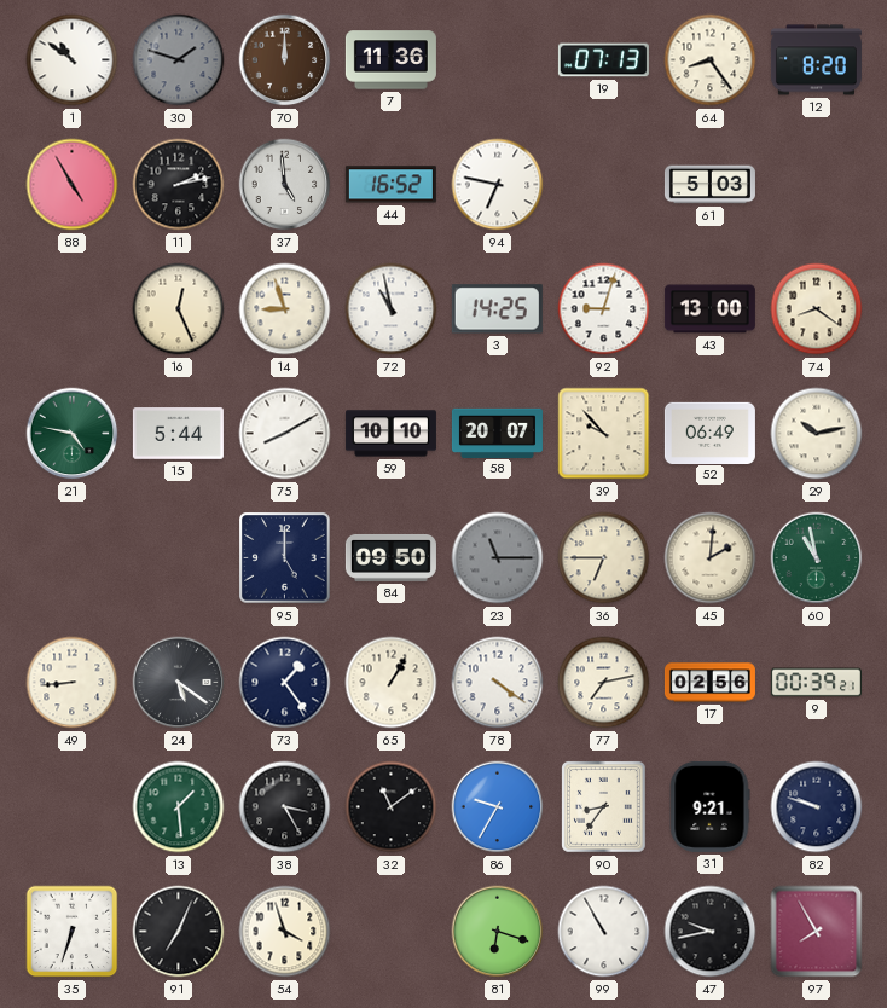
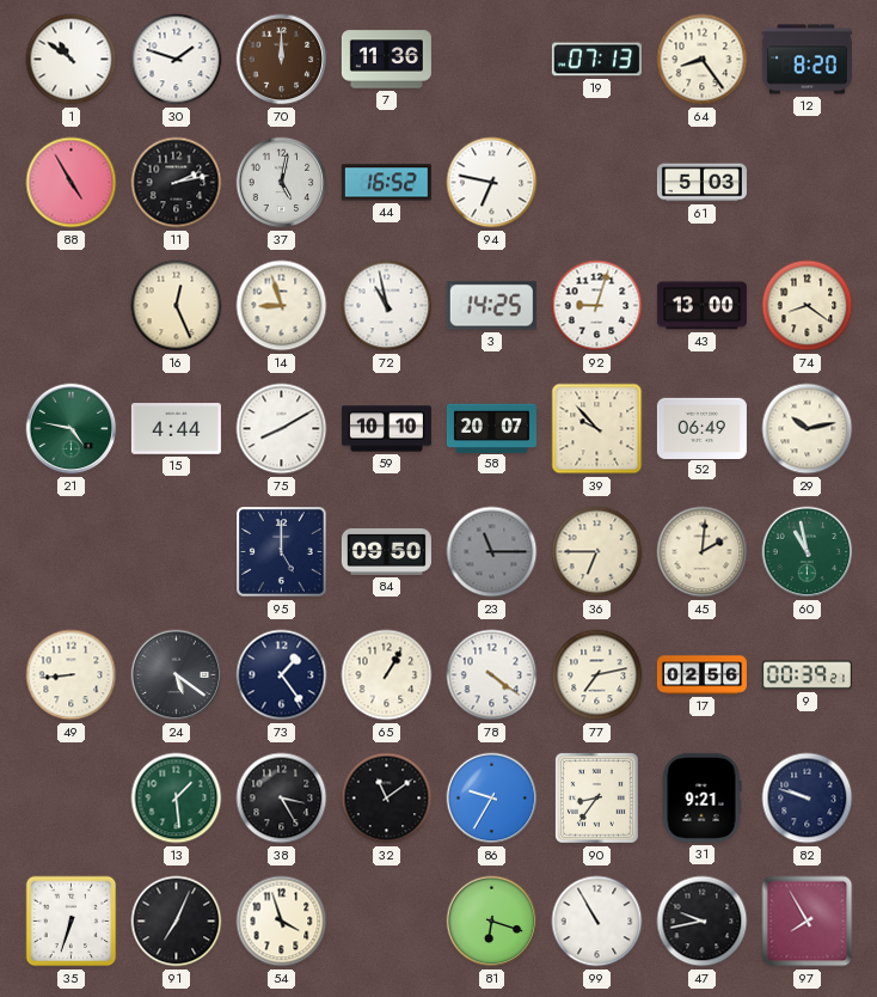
30 dial: grey -> white (177, 60)
37: 4:59 -> 5:02 (282, 183)
15: 5:44 -> 4:44 (176, 429)
